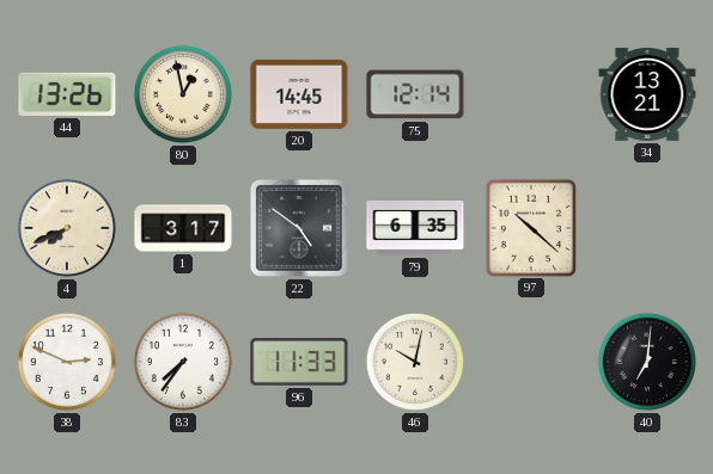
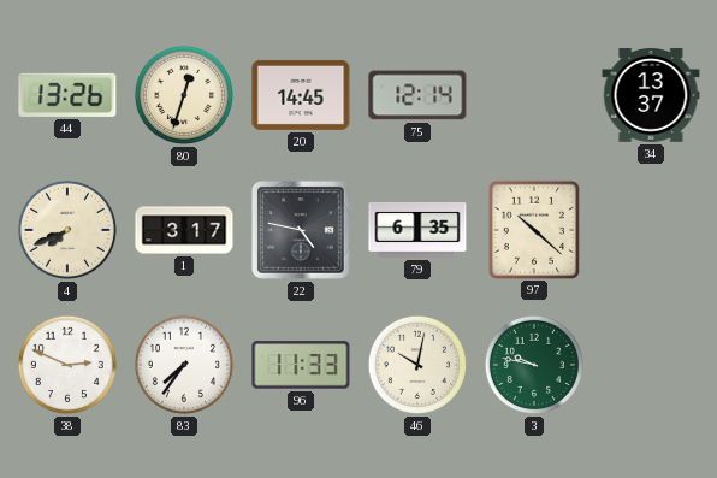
80: 12:58 -> 12:33 (184, 95)
34: 13:21 -> 13:37 (651, 95)
22: 4:51 -> 4:47 (301, 230)
3: none -> 9:47 (534, 365)
40: 7:01 -> none (647, 362)
